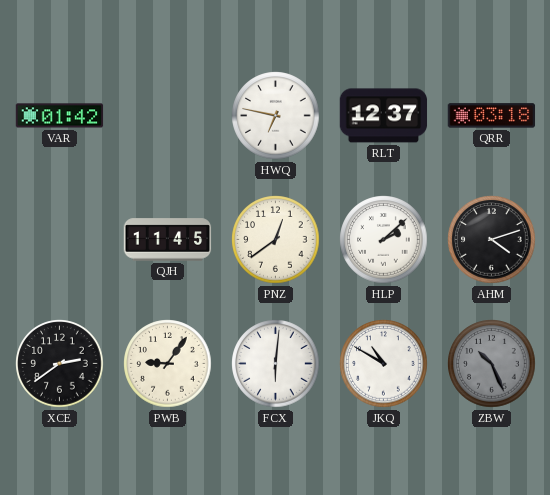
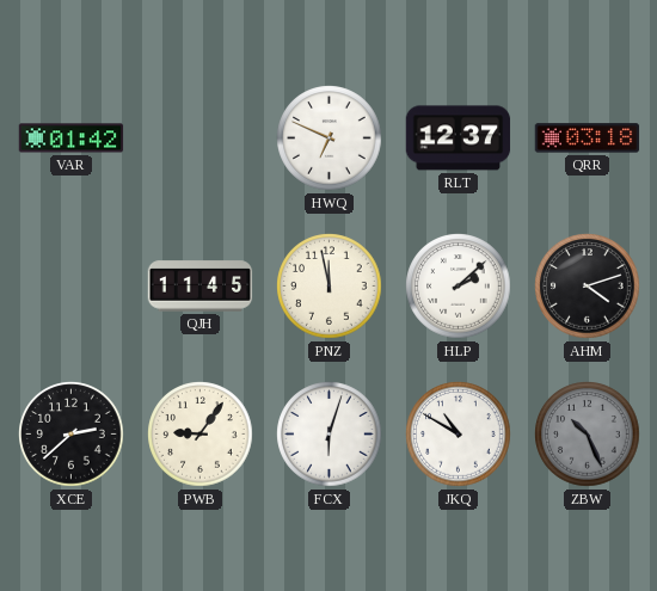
HWQ: 6:47 -> 6:49 (330, 138)
PNZ: 12:39 -> 11:58 (330, 287)
XCE: 2:39 -> 2:38 (72, 435)
FCX: 6:01 -> 6:03 (330, 435)
